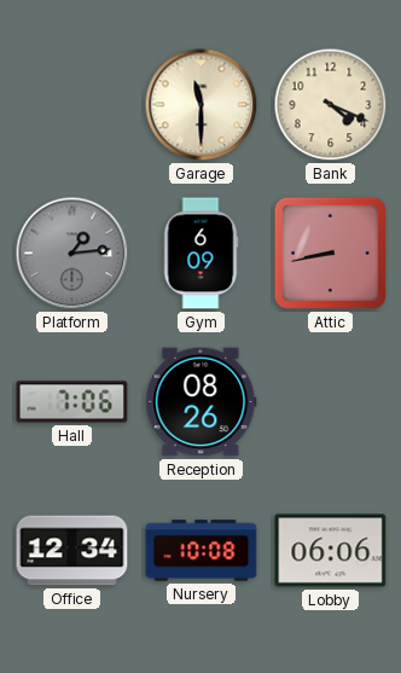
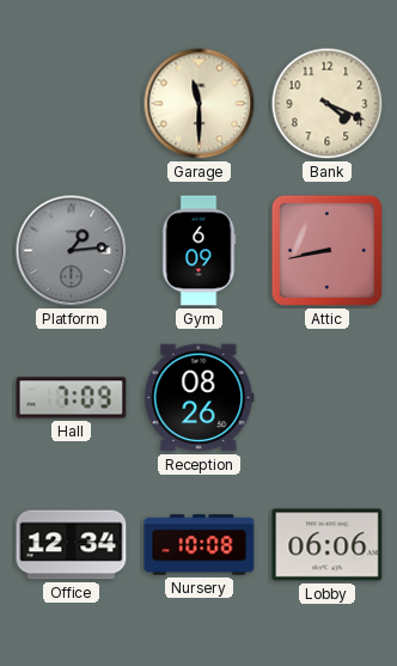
Hall: 7:06 -> 7:09 (72, 398)
